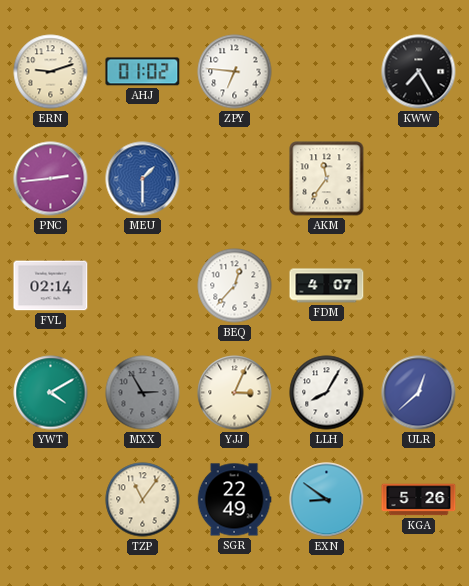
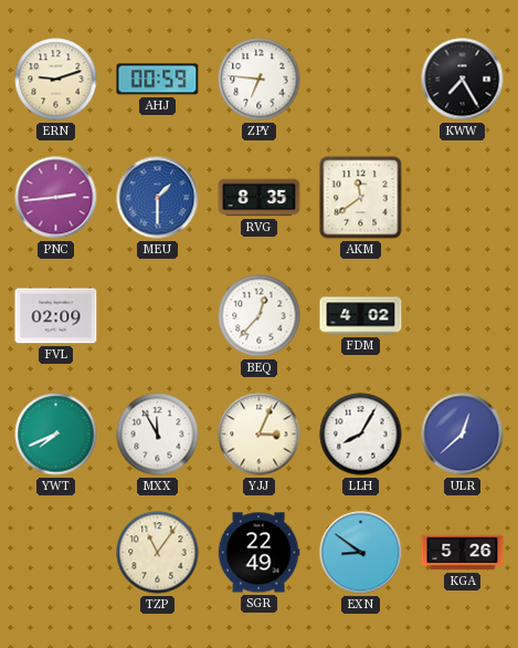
AHJ: 01:02 -> 00:59 (158, 80)
RVG: none -> 8:35 (260, 198)
AKM: 11:36 -> 11:39 (361, 198)
FVL: 02:14 -> 02:09 (56, 316)
FDM: 4:07 -> 4:02 (361, 316)
YWT: 4:10 -> 7:41 (56, 435)
MXX: 2:55 -> 11:55 (158, 435)
MXX dial: grey -> white (158, 435)
